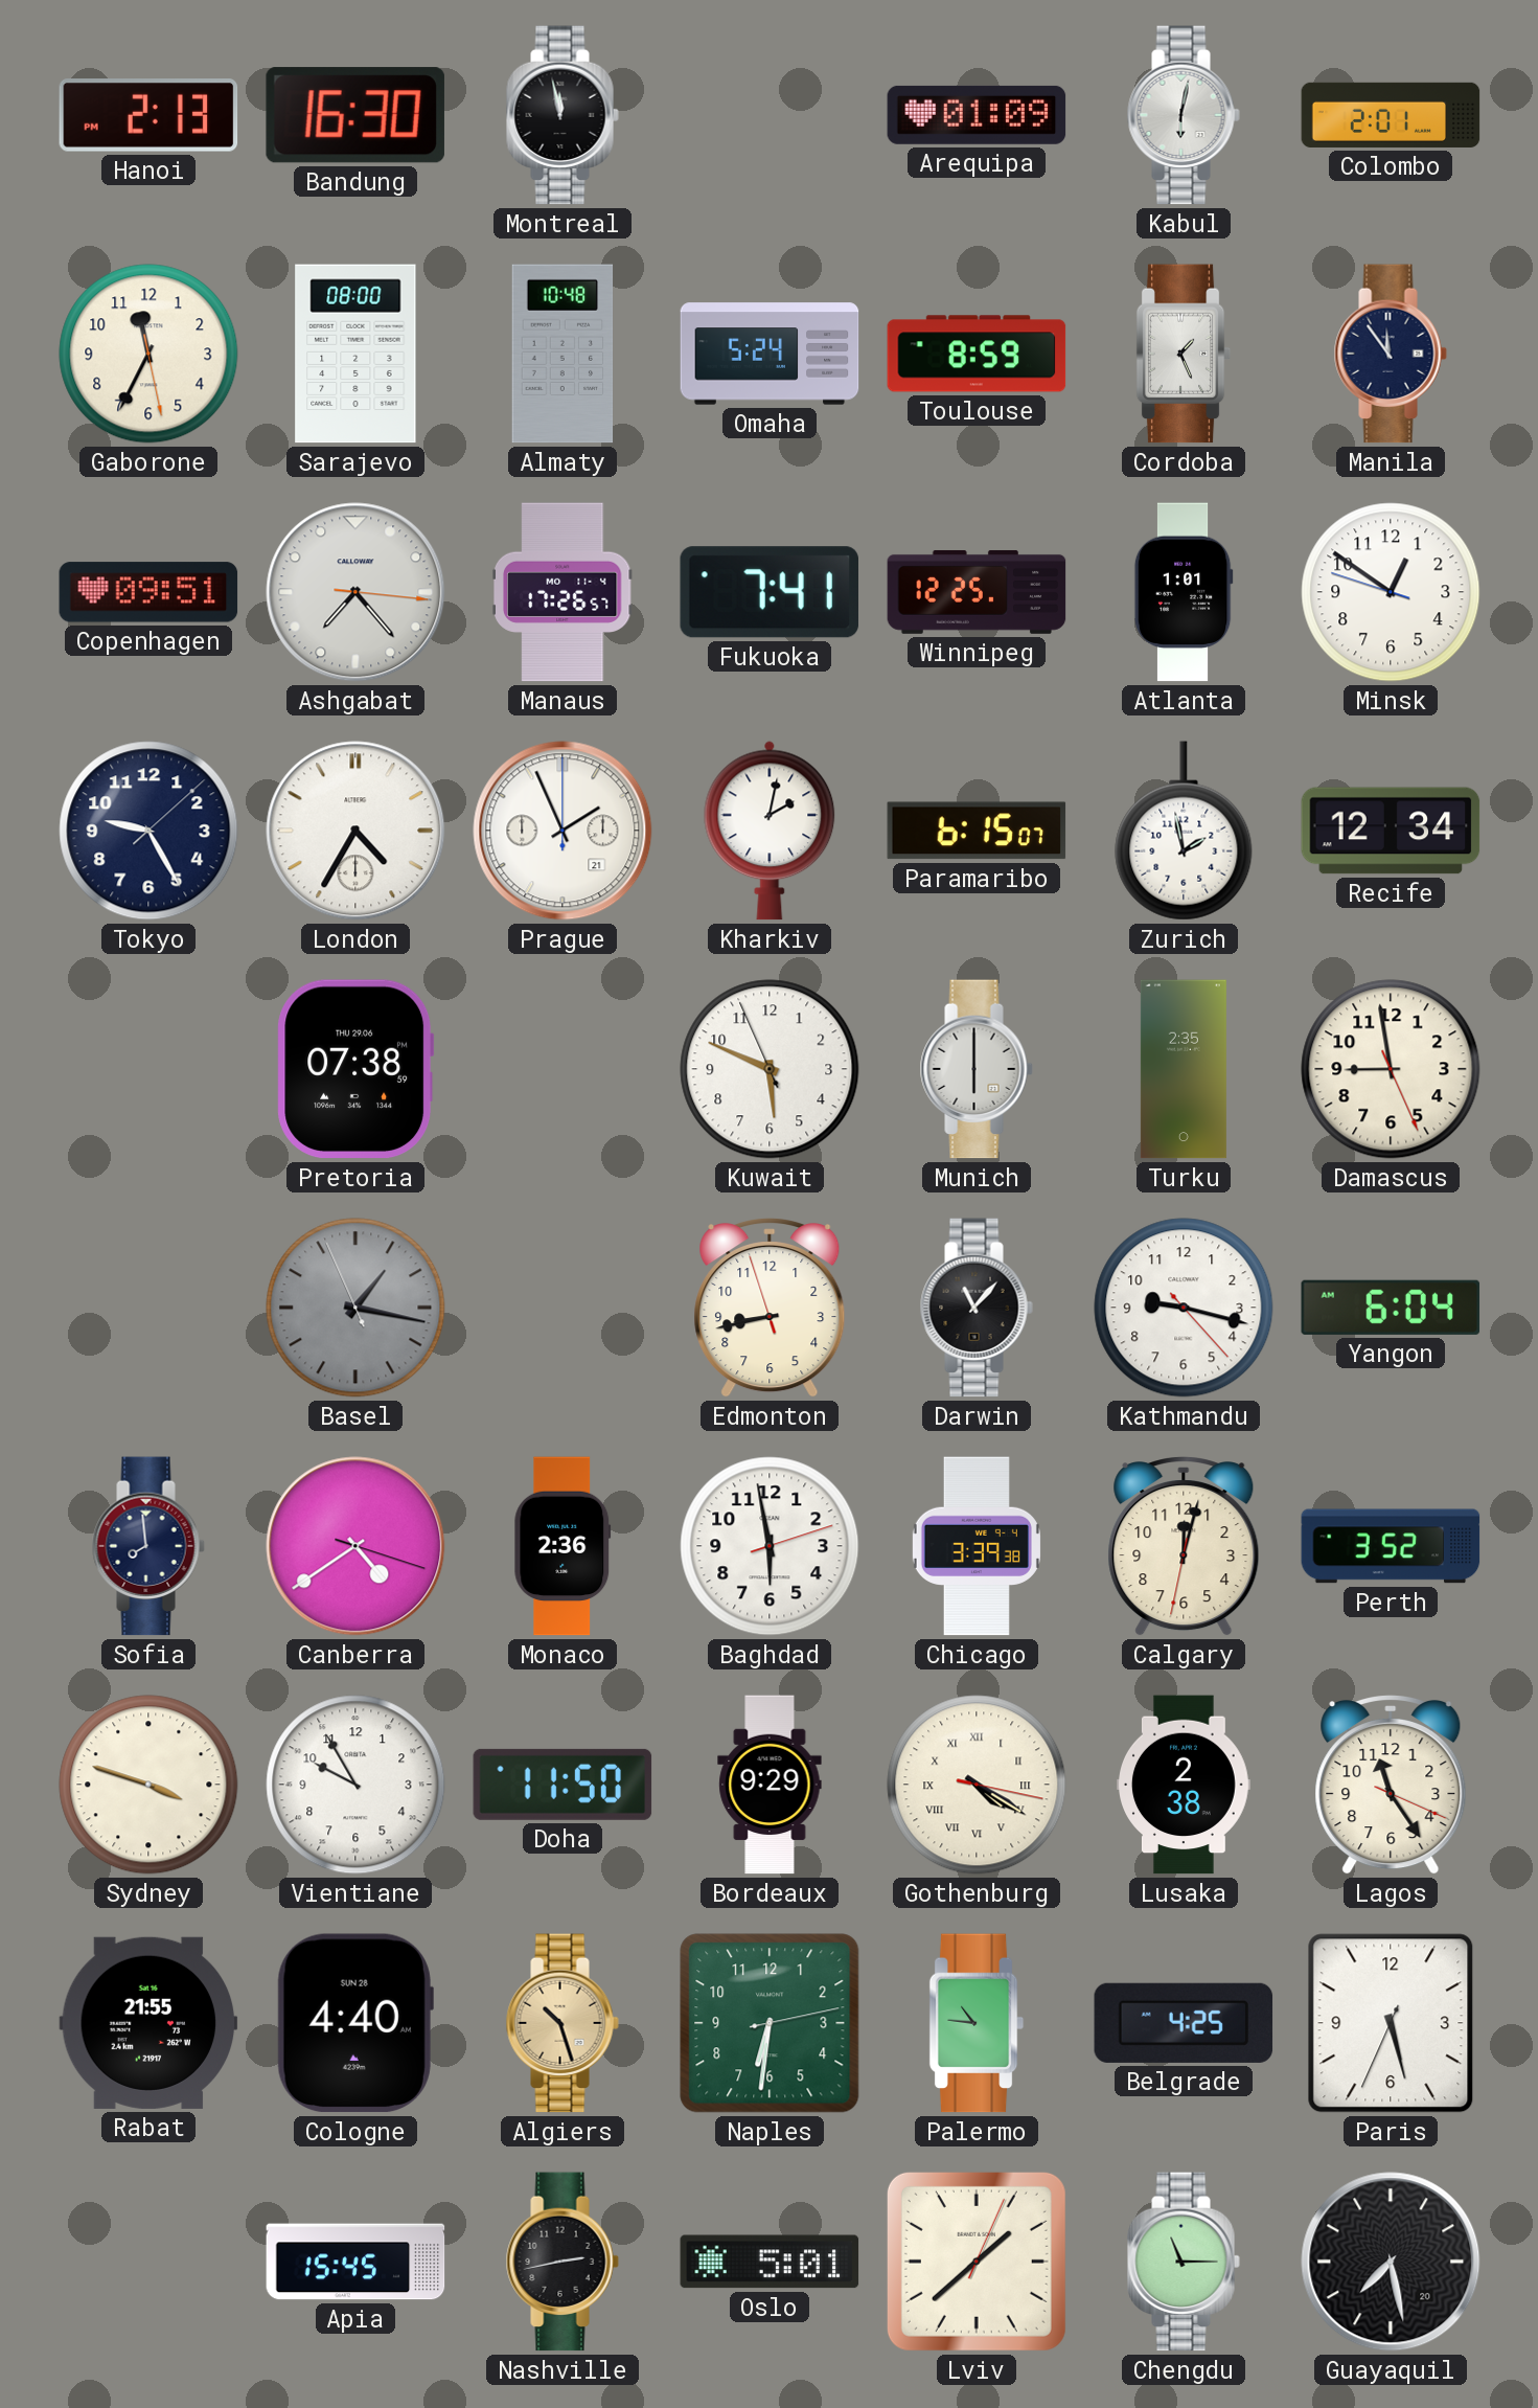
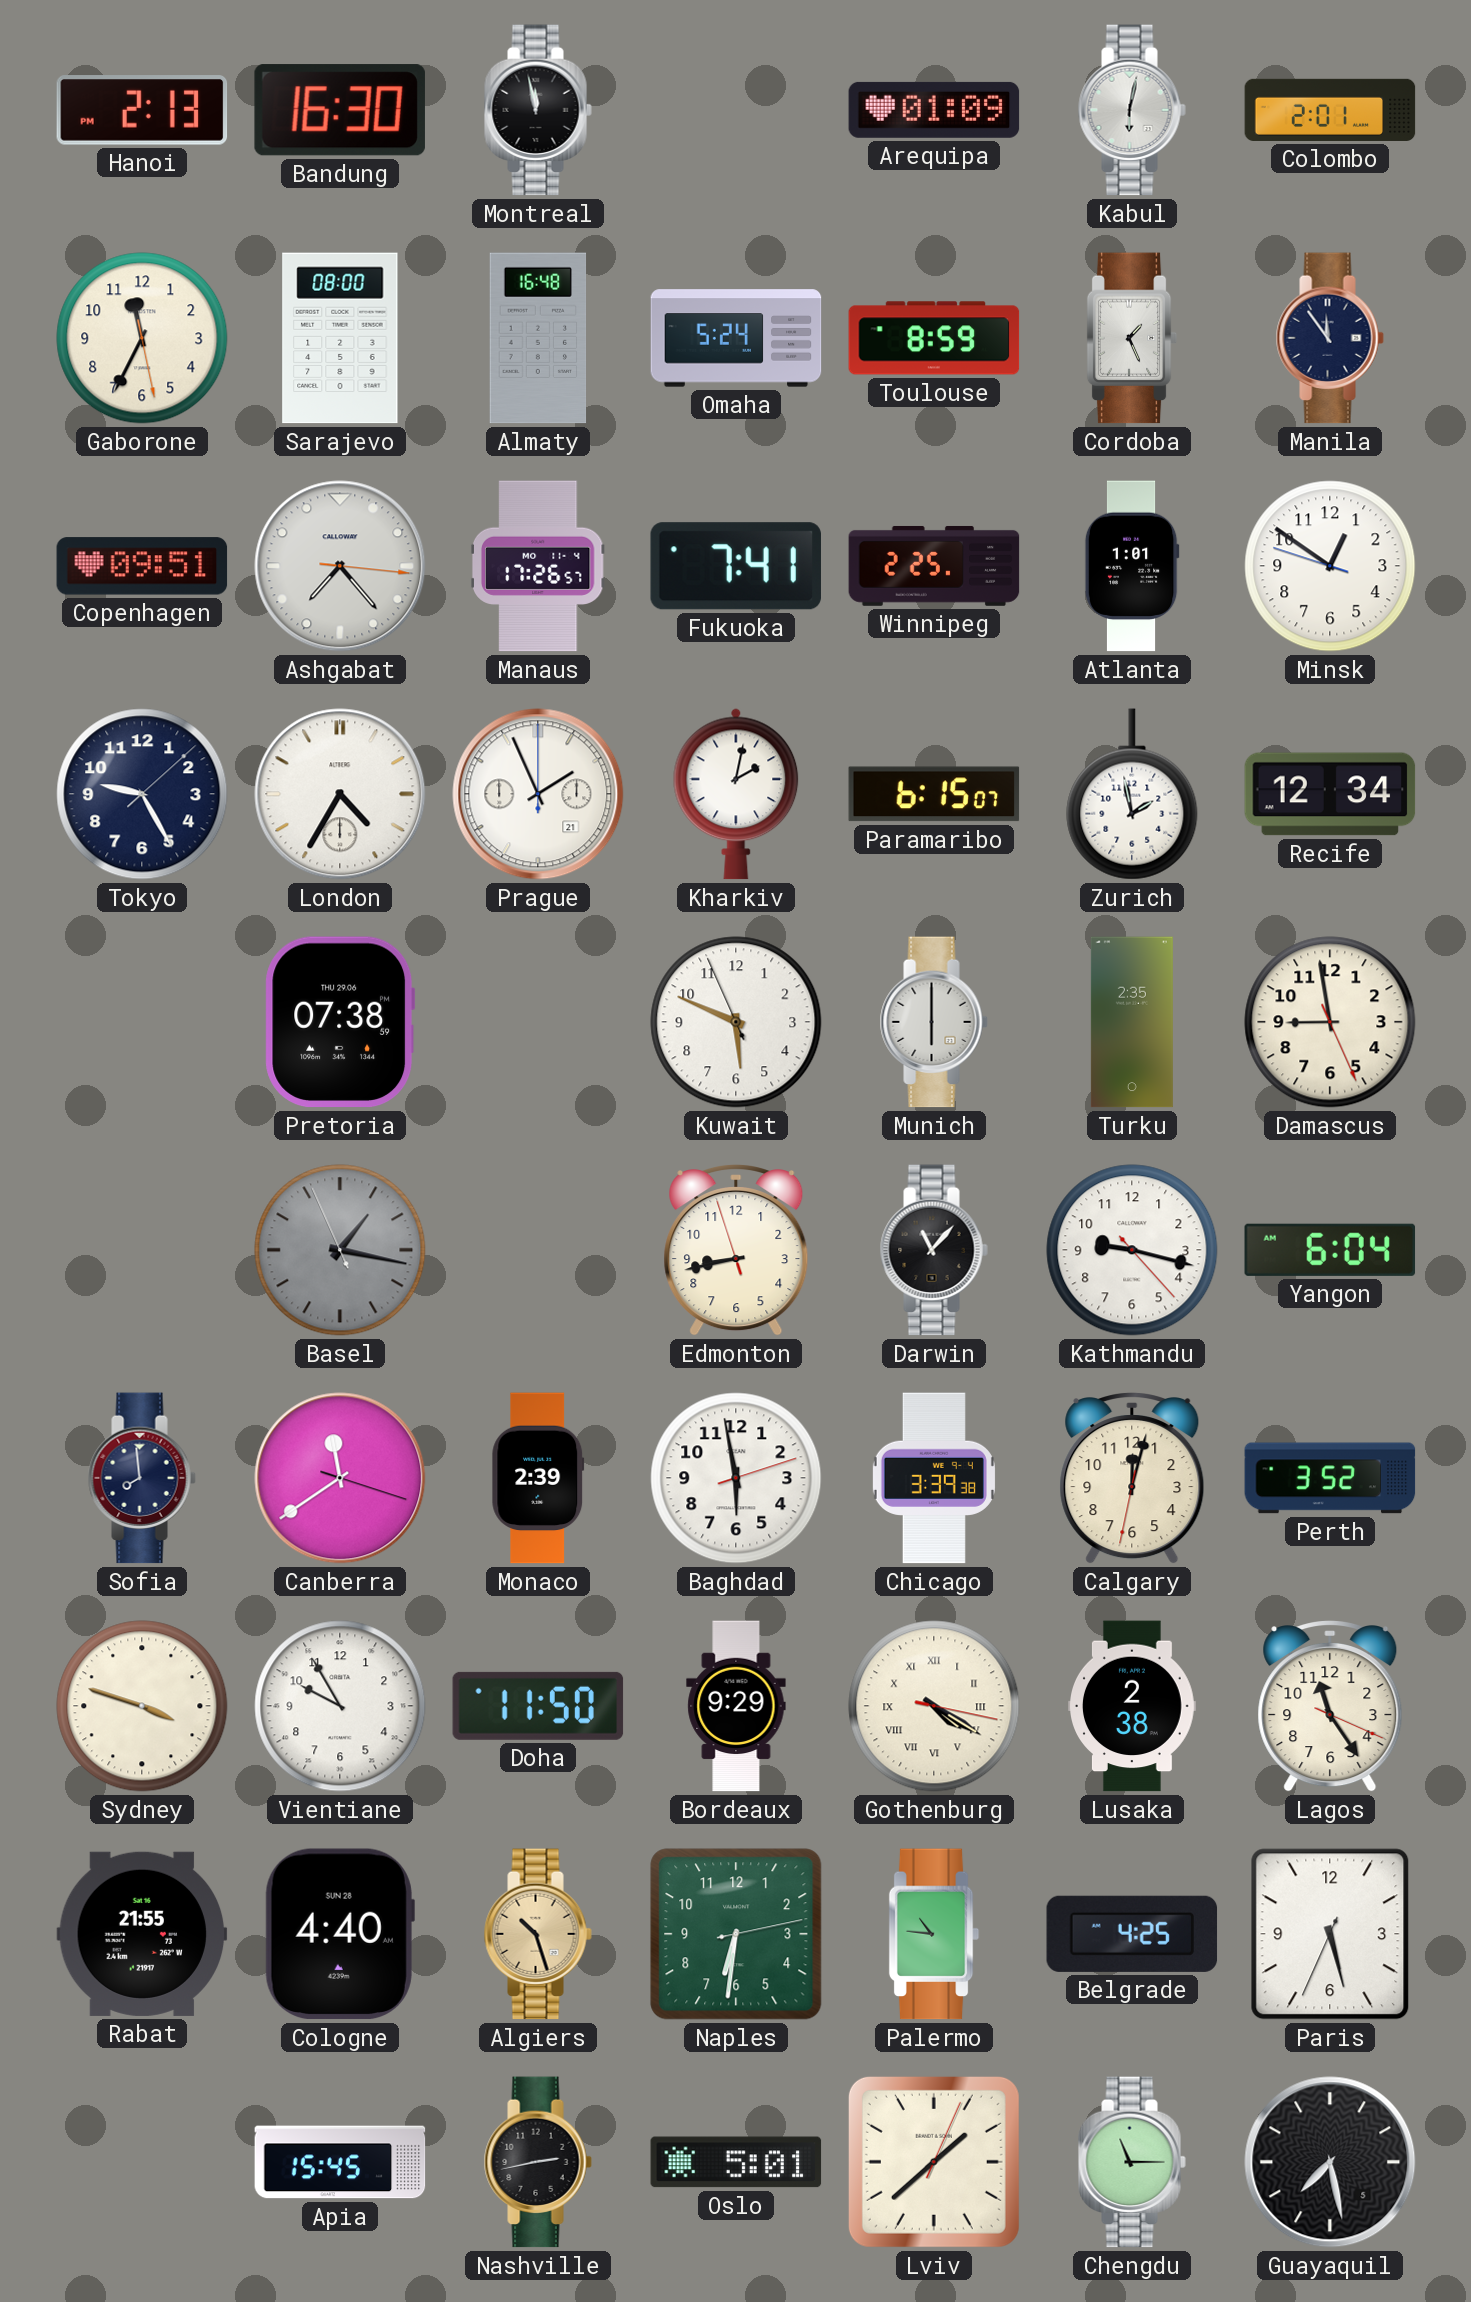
Almaty: 10:48 -> 16:48 (538, 338)
Winnipeg: 12:25 -> 2:25 (934, 566)
Canberra: 4:39 -> 11:39 (340, 1478)
Monaco: 2:36 -> 2:39 (538, 1478)
Guayaquil date: 20 -> 5 (1330, 2162)
